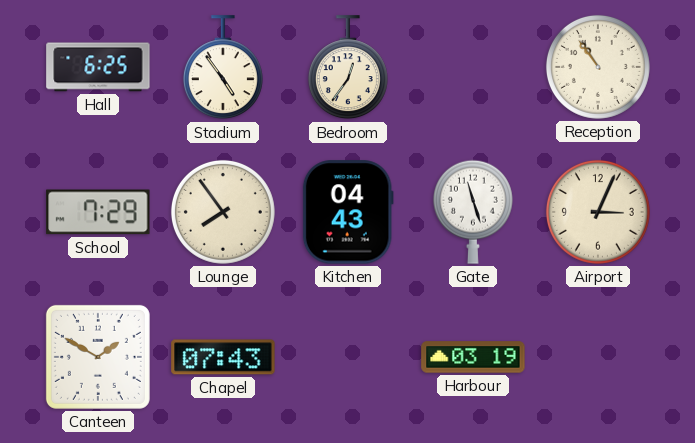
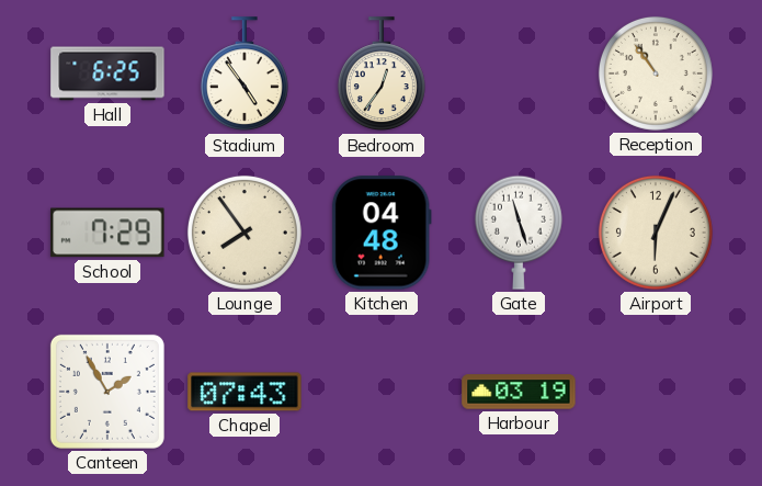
Kitchen: 04:43 -> 04:48 (382, 233)
Airport: 3:04 -> 6:04 (656, 233)
Canteen: 1:50 -> 1:55 (107, 392)
